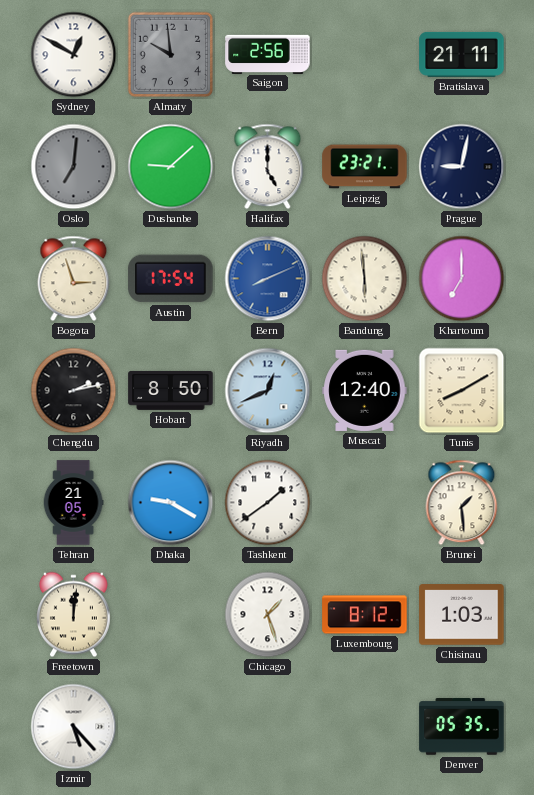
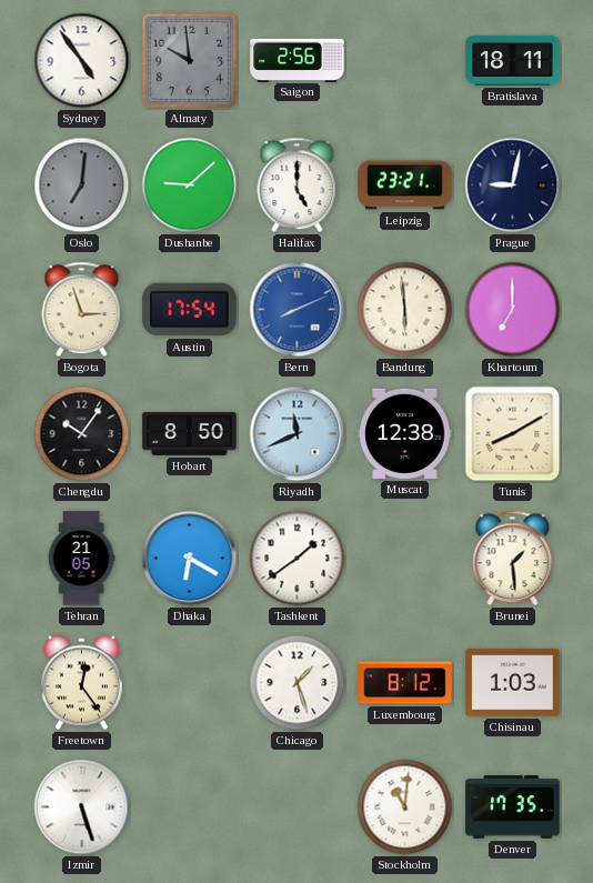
Sydney: 12:50 -> 4:54 (82, 61)
Bratislava: 21:11 -> 18:11 (513, 60)
Chengdu: 2:13 -> 10:06 (82, 434)
Riyadh: 12:41 -> 11:41 (298, 434)
Muscat: 12:40 -> 12:38 (405, 433)
Dhaka: 9:20 -> 6:20 (190, 559)
Freetown: 12:01 -> 12:24 (81, 683)
Izmir: 5:23 -> 5:27 (82, 807)
Stockholm: none -> 11:01 (405, 807)
Denver: 05:35 -> 17:35 (513, 807)
